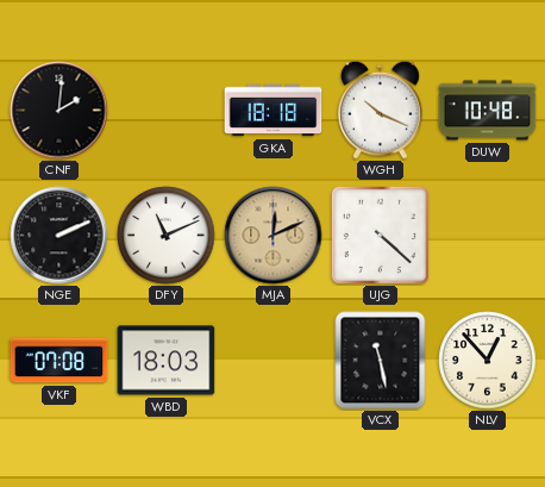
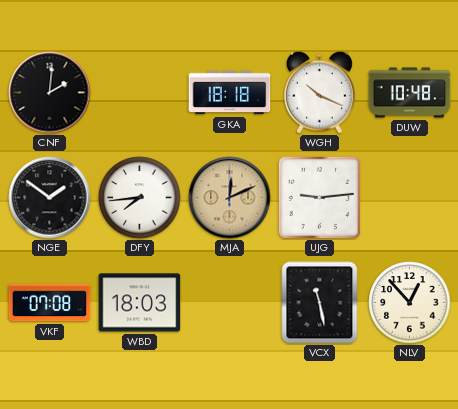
NGE: 2:11 -> 1:51 (50, 198)
DFY: 11:11 -> 7:44 (140, 198)
UJG: 4:22 -> 9:14 (319, 197)
